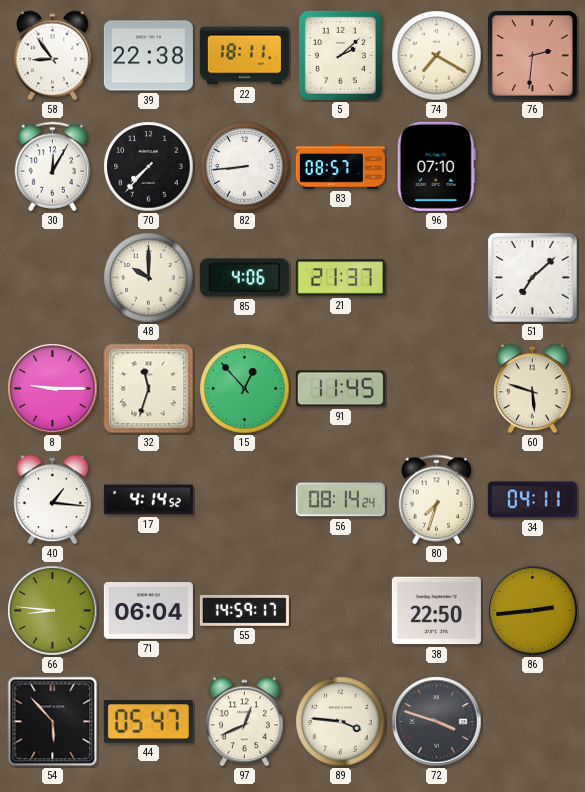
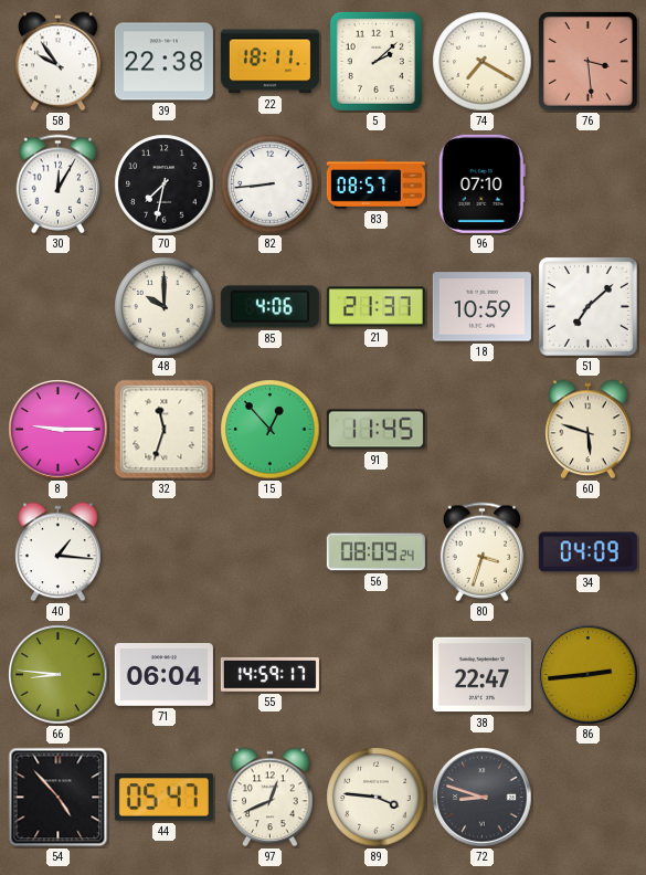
58: 8:54 -> 9:54 (59, 62)
76: 2:31 -> 3:29 (589, 62)
70: 7:37 -> 7:32 (165, 185)
18: none -> 10:59 (481, 307)
17: 4:14 -> none (148, 500)
56: 08:14 -> 08:09 (375, 552)
80: 7:33 -> 3:33 (483, 552)
34: 04:11 -> 04:09 (587, 552)
38: 22:50 -> 22:47 (481, 675)
54: 5:53 -> 4:53 (59, 798)
72: 3:48 -> 8:48 (483, 798)
